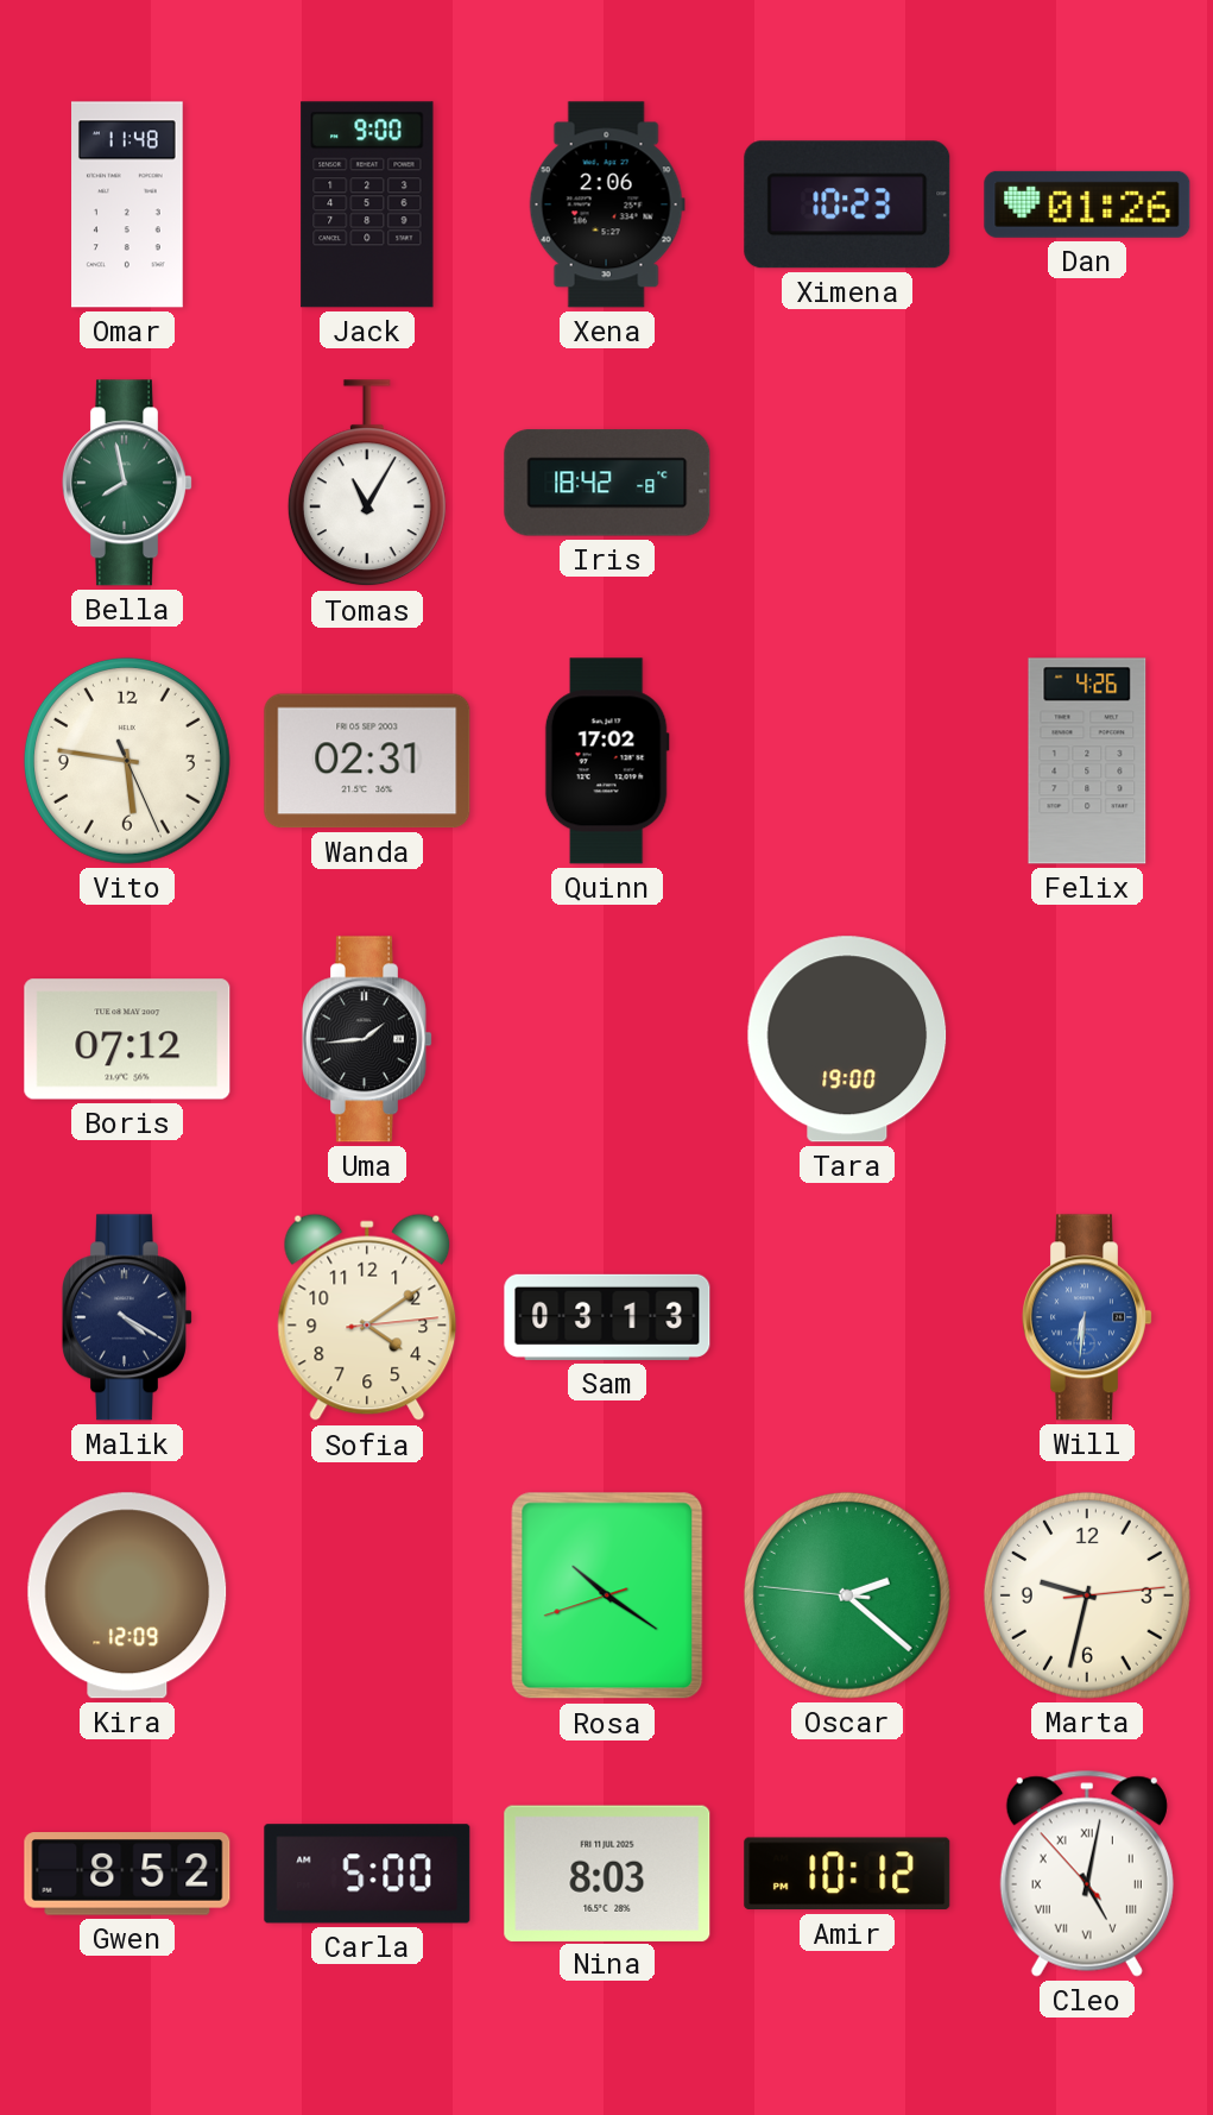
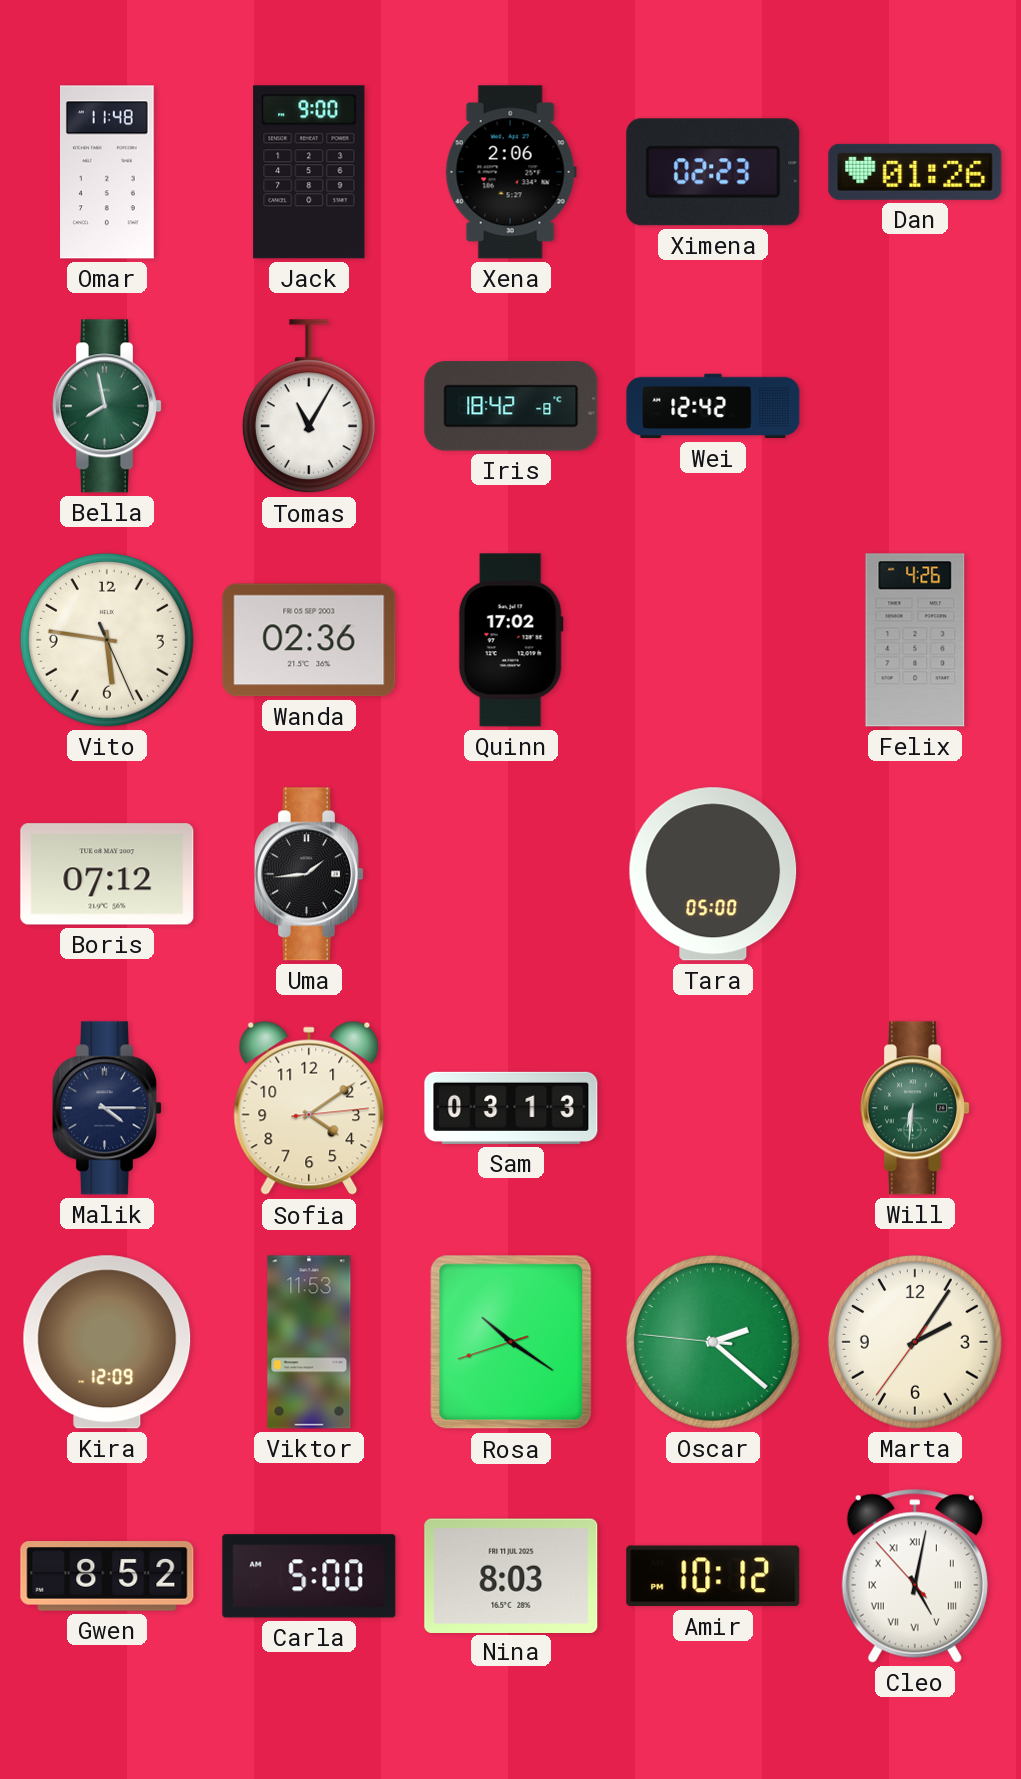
Ximena: 10:23 -> 02:23 (713, 172)
Wei: none -> 12:42 (713, 406)
Wanda: 02:31 -> 02:36 (309, 640)
Tara: 19:00 -> 05:00 (713, 874)
Malik: 4:20 -> 4:15 (107, 1108)
Will dial: blue -> green (915, 1108)
Viktor: none -> 11:53 (309, 1342)
Marta: 9:32 -> 2:05 (915, 1342)
